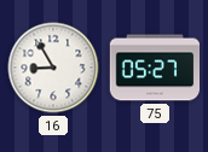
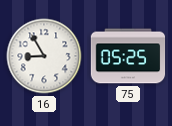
75: 05:27 -> 05:25 (128, 56)
